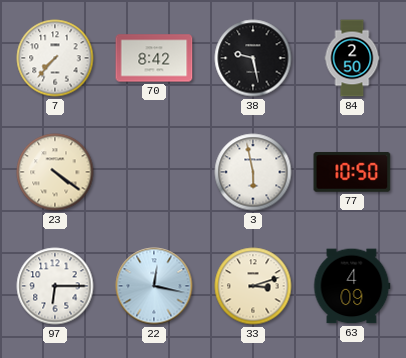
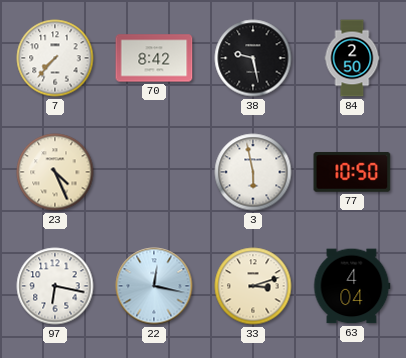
23: 4:21 -> 4:26 (55, 172)
97: 6:15 -> 6:17 (55, 286)
63: 4:09 -> 4:04 (352, 286)
